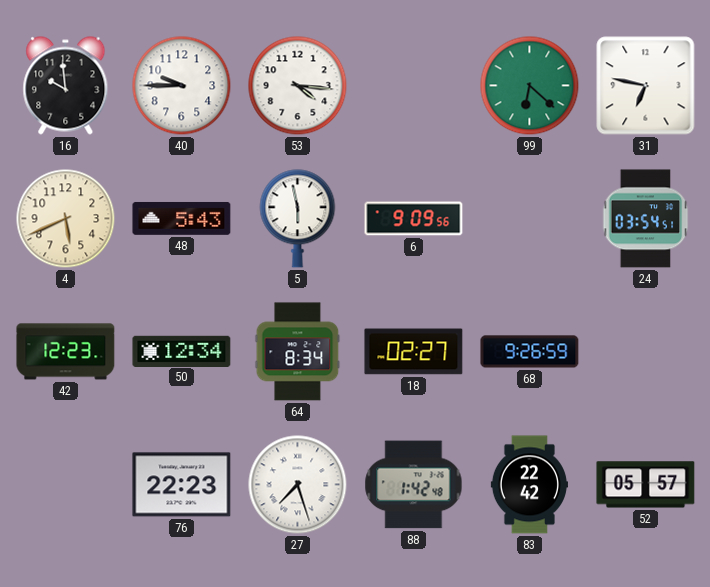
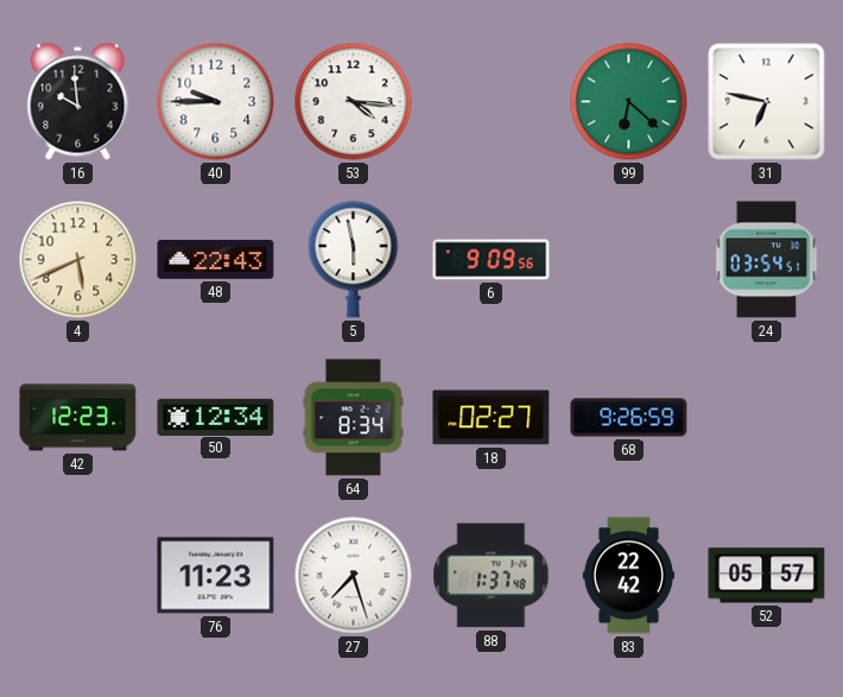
48: 5:43 -> 22:43 (216, 260)
76: 22:23 -> 11:23 (216, 576)
88: 1:42 -> 1:37 (492, 576)
